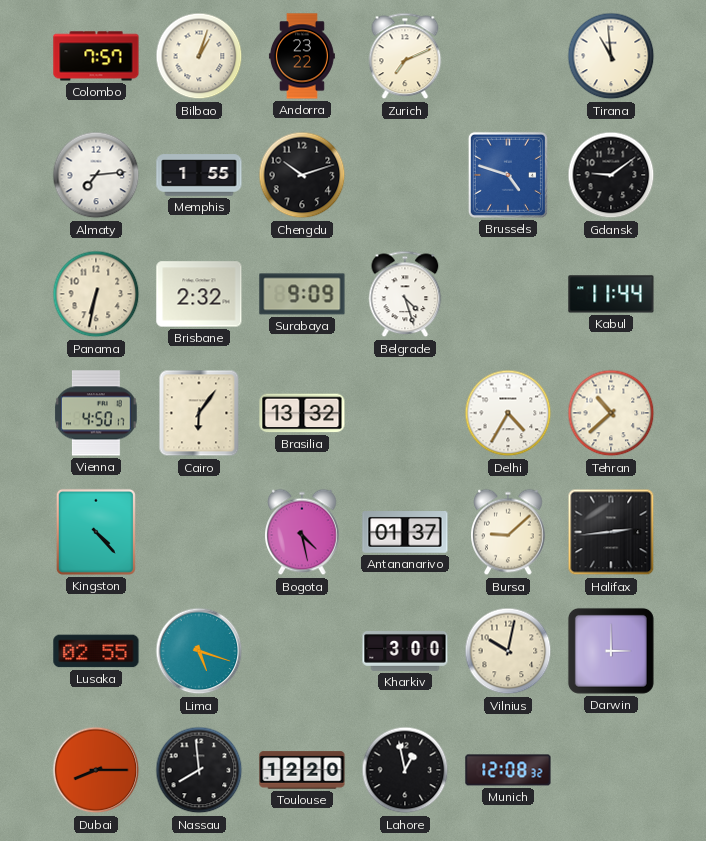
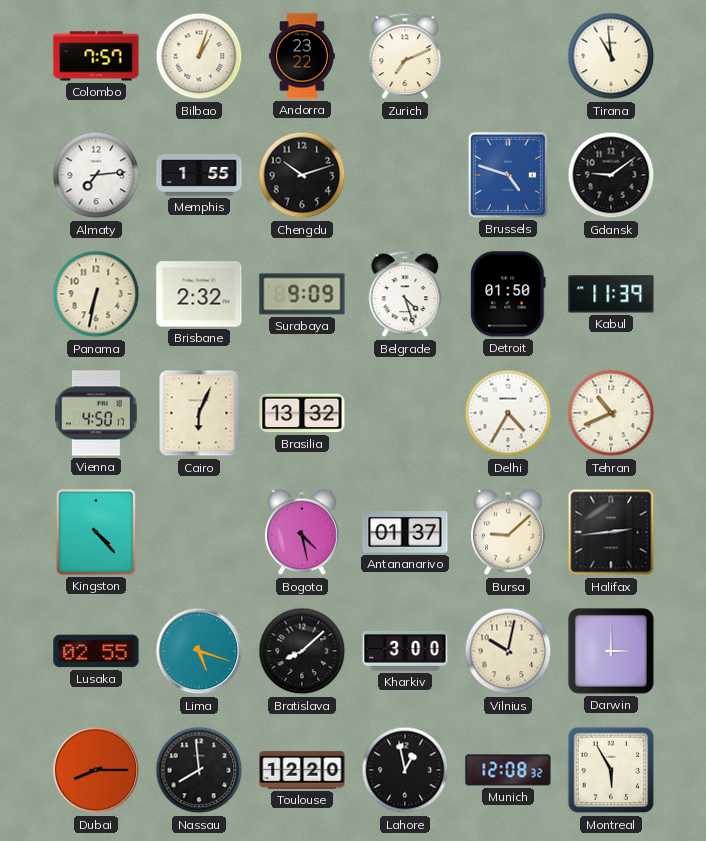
Detroit: none -> 01:50 (508, 294)
Kabul: 11:44 -> 11:39 (611, 294)
Cairo: 6:06 -> 6:04 (199, 413)
Tehran: 10:38 -> 10:41 (611, 413)
Bratislava: none -> 8:08 (302, 651)
Montreal: none -> 5:55 (611, 770)
